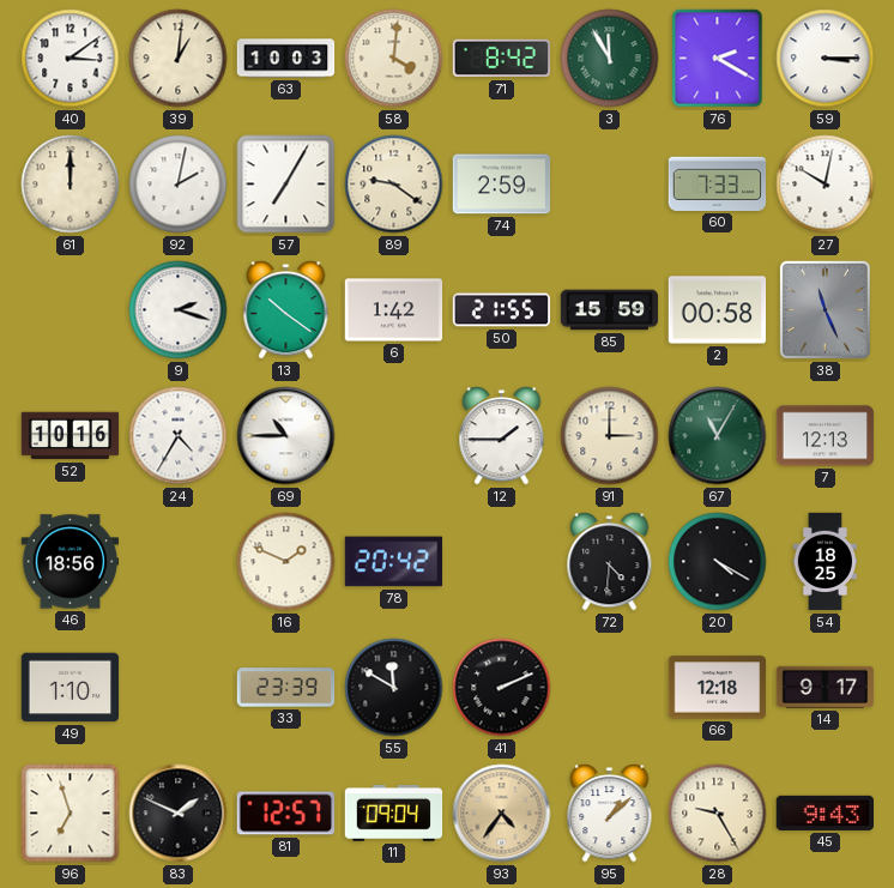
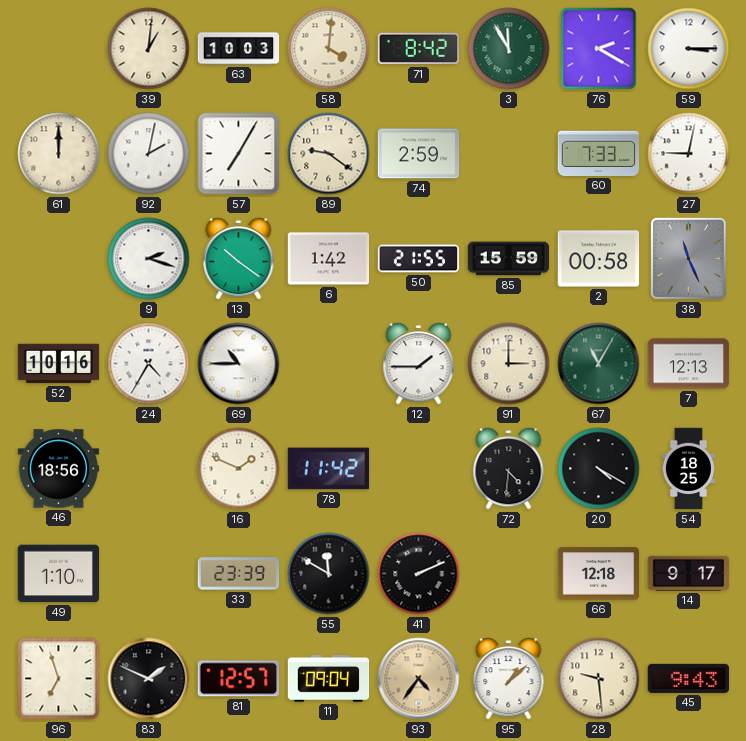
40: 3:09 -> none (71, 59)
27: 10:02 -> 9:02 (689, 154)
78: 20:42 -> 11:42 (329, 469)
28: 9:25 -> 9:29 (599, 679)
